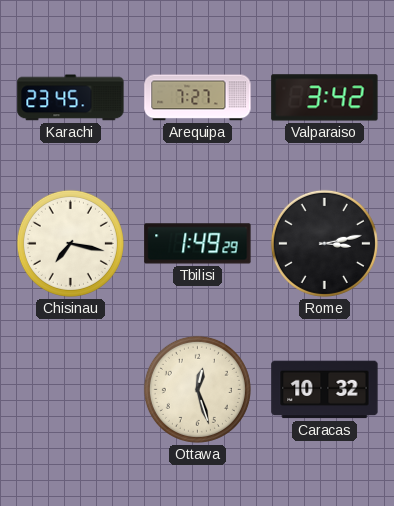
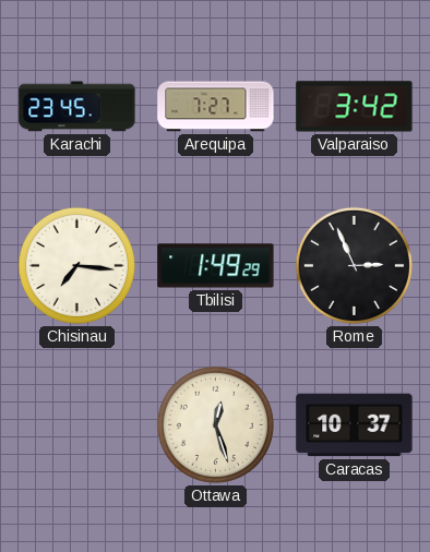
Chisinau: 7:17 -> 7:16 (76, 265)
Rome: 3:13 -> 2:56 (354, 265)
Caracas: 10:32 -> 10:37 (355, 425)
